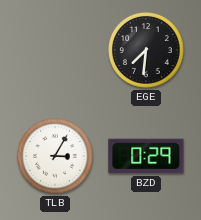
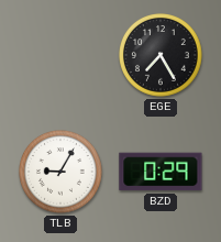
EGE: 7:31 -> 7:25 (162, 56)
TLB: 3:05 -> 9:05 (62, 173)
